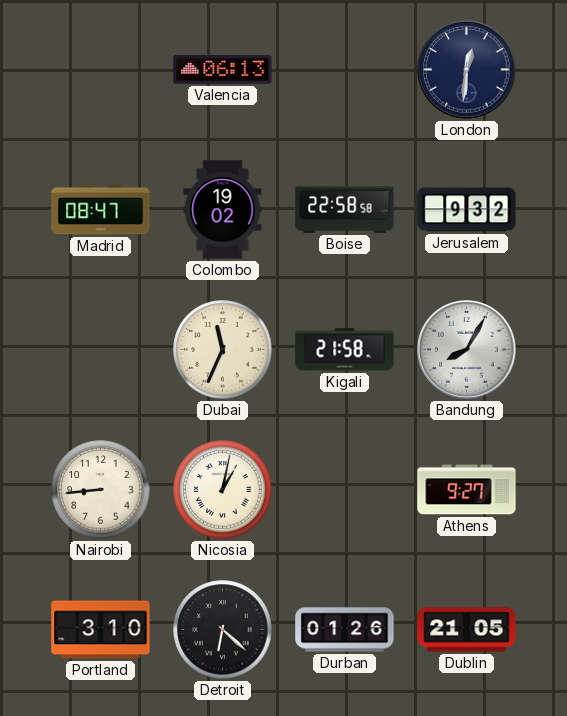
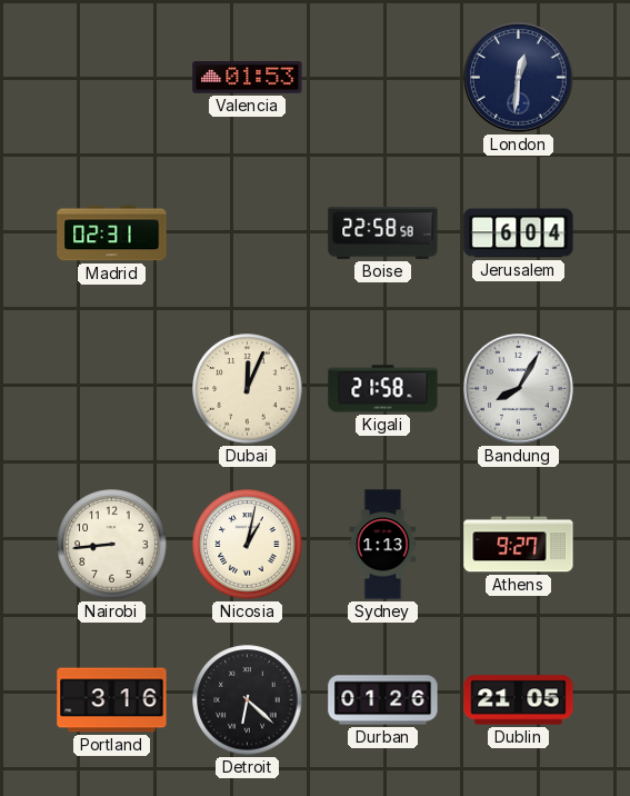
Valencia: 06:13 -> 01:53 (248, 78)
Madrid: 08:47 -> 02:31 (112, 233)
Colombo: 19:02 -> none (223, 210)
Jerusalem: 9:32 -> 6:04 (519, 233)
Dubai: 11:34 -> 12:04 (248, 389)
Sydney: none -> 1:13 (383, 545)
Portland: 3:10 -> 3:16 (112, 700)
